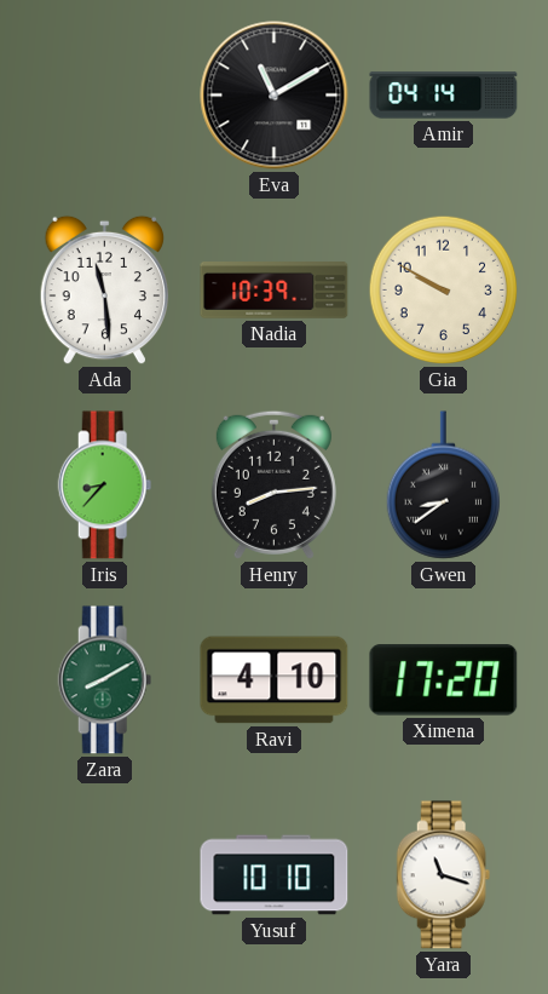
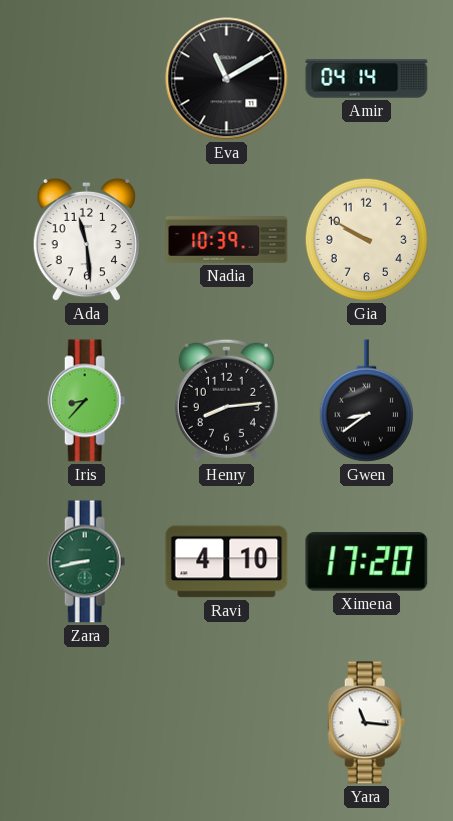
Zara: 8:10 -> 8:43 (87, 562)
Yusuf: 10:10 -> none (275, 875)
Yara: 11:18 -> 11:16 (367, 723)
